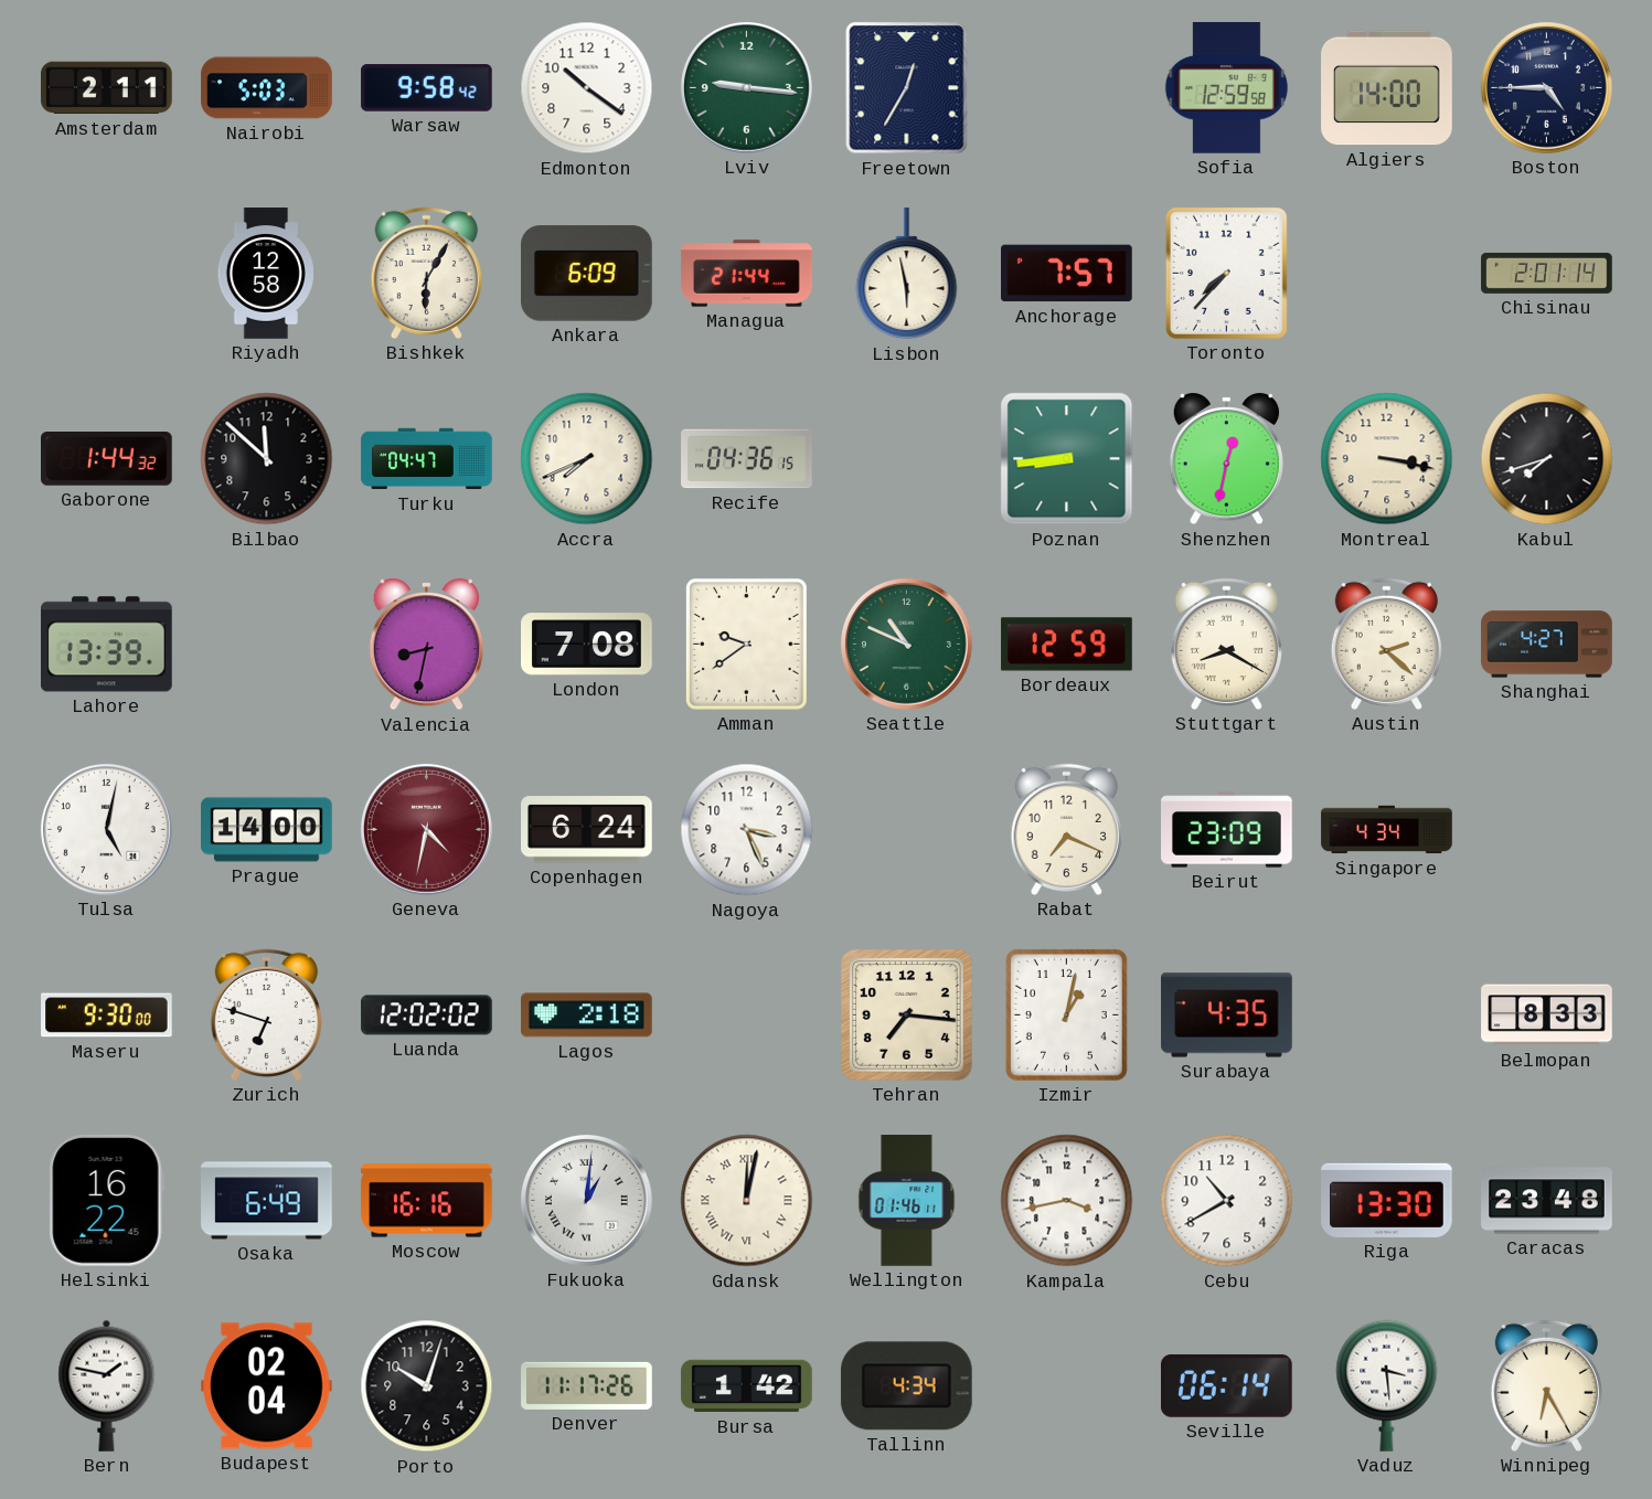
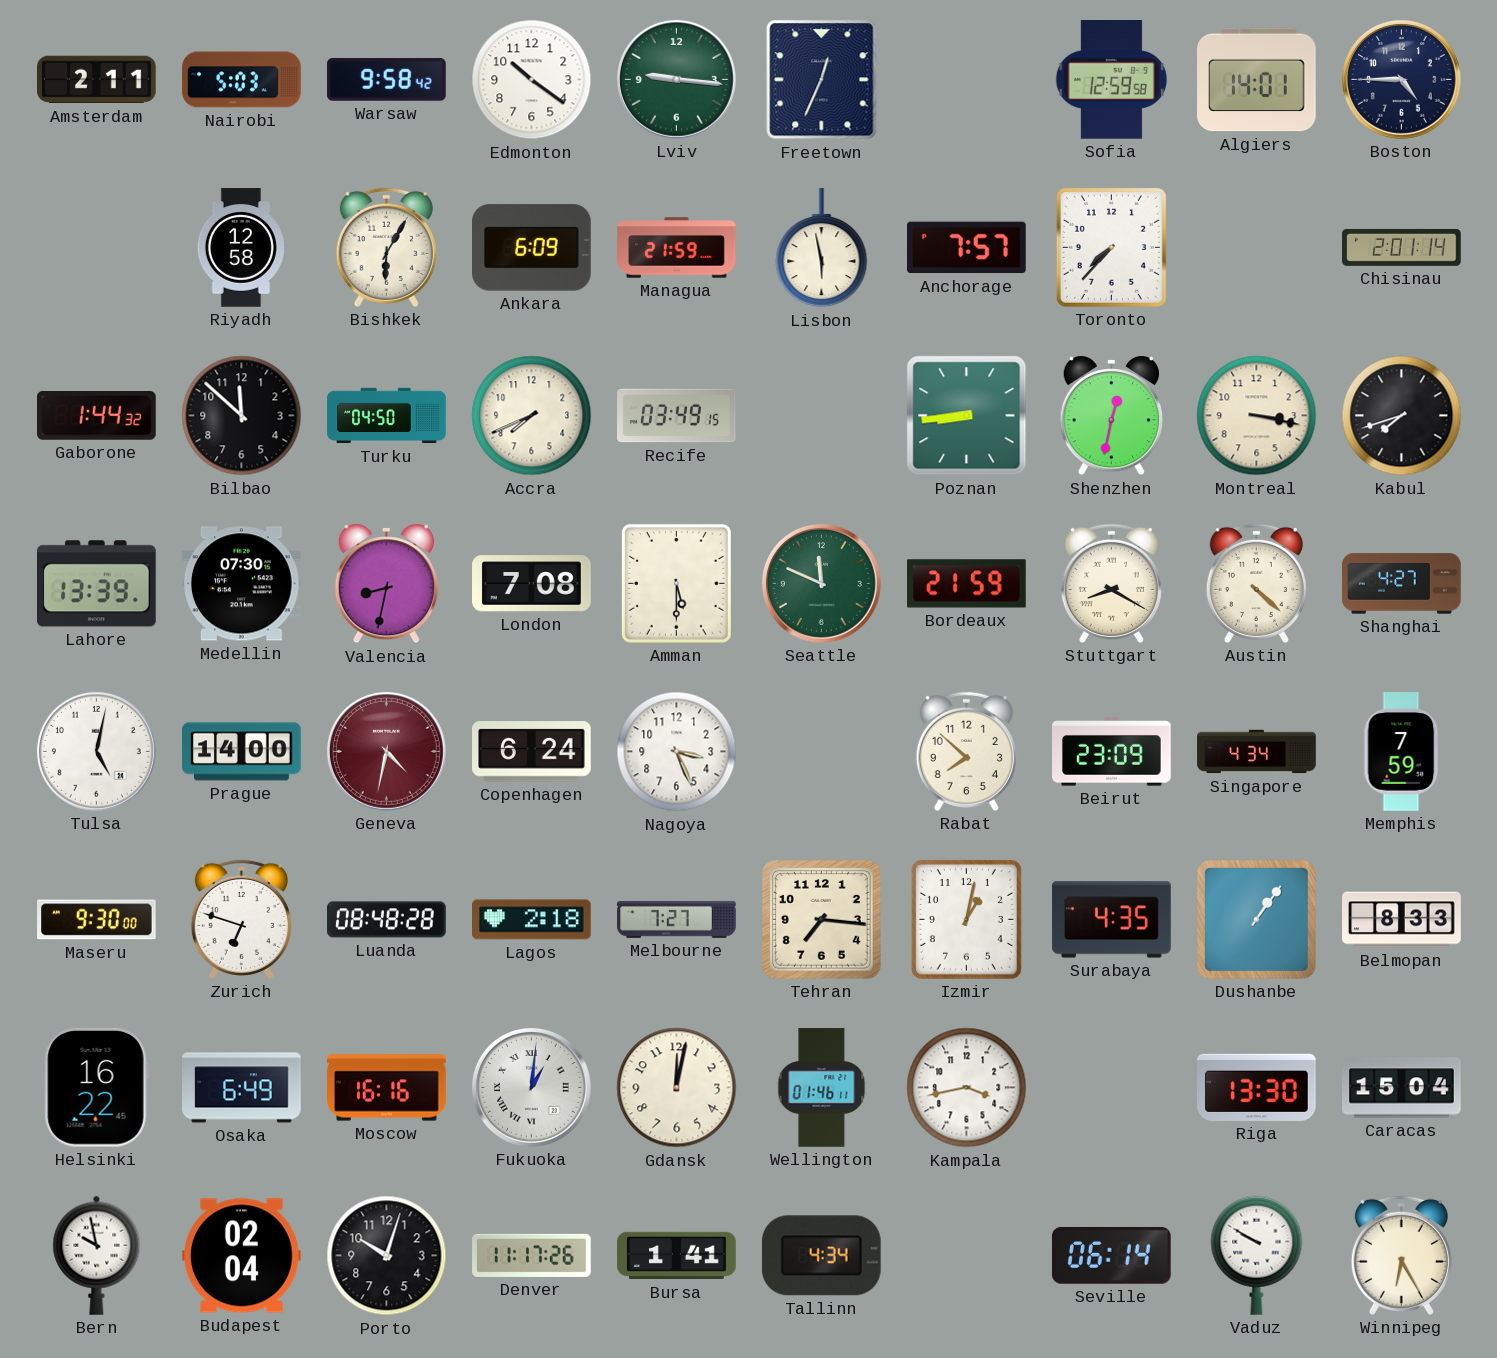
Freetown: 12:35 -> 12:34 (822, 80)
Algiers: 14:00 -> 14:01 (1257, 80)
Managua: 21:44 -> 21:59 (677, 248)
Turku: 04:47 -> 04:50 (387, 416)
Recife: 04:36 -> 03:49 (677, 416)
Medellin: none -> 07:30 (242, 584)
Amman: 9:39 -> 5:30 (676, 583)
Seattle: 10:49 -> 11:49 (821, 583)
Bordeaux: 12:59 -> 21:59 (967, 584)
Austin: 2:22 -> 4:22 (1256, 583)
Rabat: 7:19 -> 7:52 (966, 751)
Memphis: none -> 7:59 (1402, 752)
Luanda: 12:02 -> 08:48 (387, 920)
Melbourne: none -> 7:27 (677, 919)
Dushanbe: none -> 1:06 (1256, 919)
Gdansk numerals: Roman -> Arabic (677, 1088)
Cebu: 10:40 -> none (1227, 1201)
Caracas: 23:48 -> 15:04 (1402, 1088)
Bern: 1:47 -> 9:58 (97, 1255)
Bursa: 1:42 -> 1:41 (677, 1256)
Vaduz: 3:29 -> 9:50 (1257, 1255)
